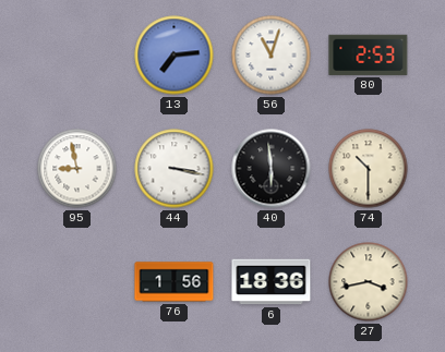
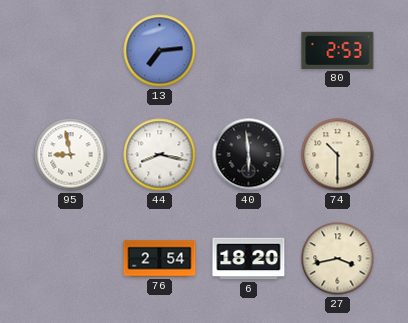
56: 11:03 -> none (272, 56)
44: 3:17 -> 8:17 (160, 155)
76: 1:56 -> 2:54 (160, 259)
6: 18:36 -> 18:20 (249, 259)
